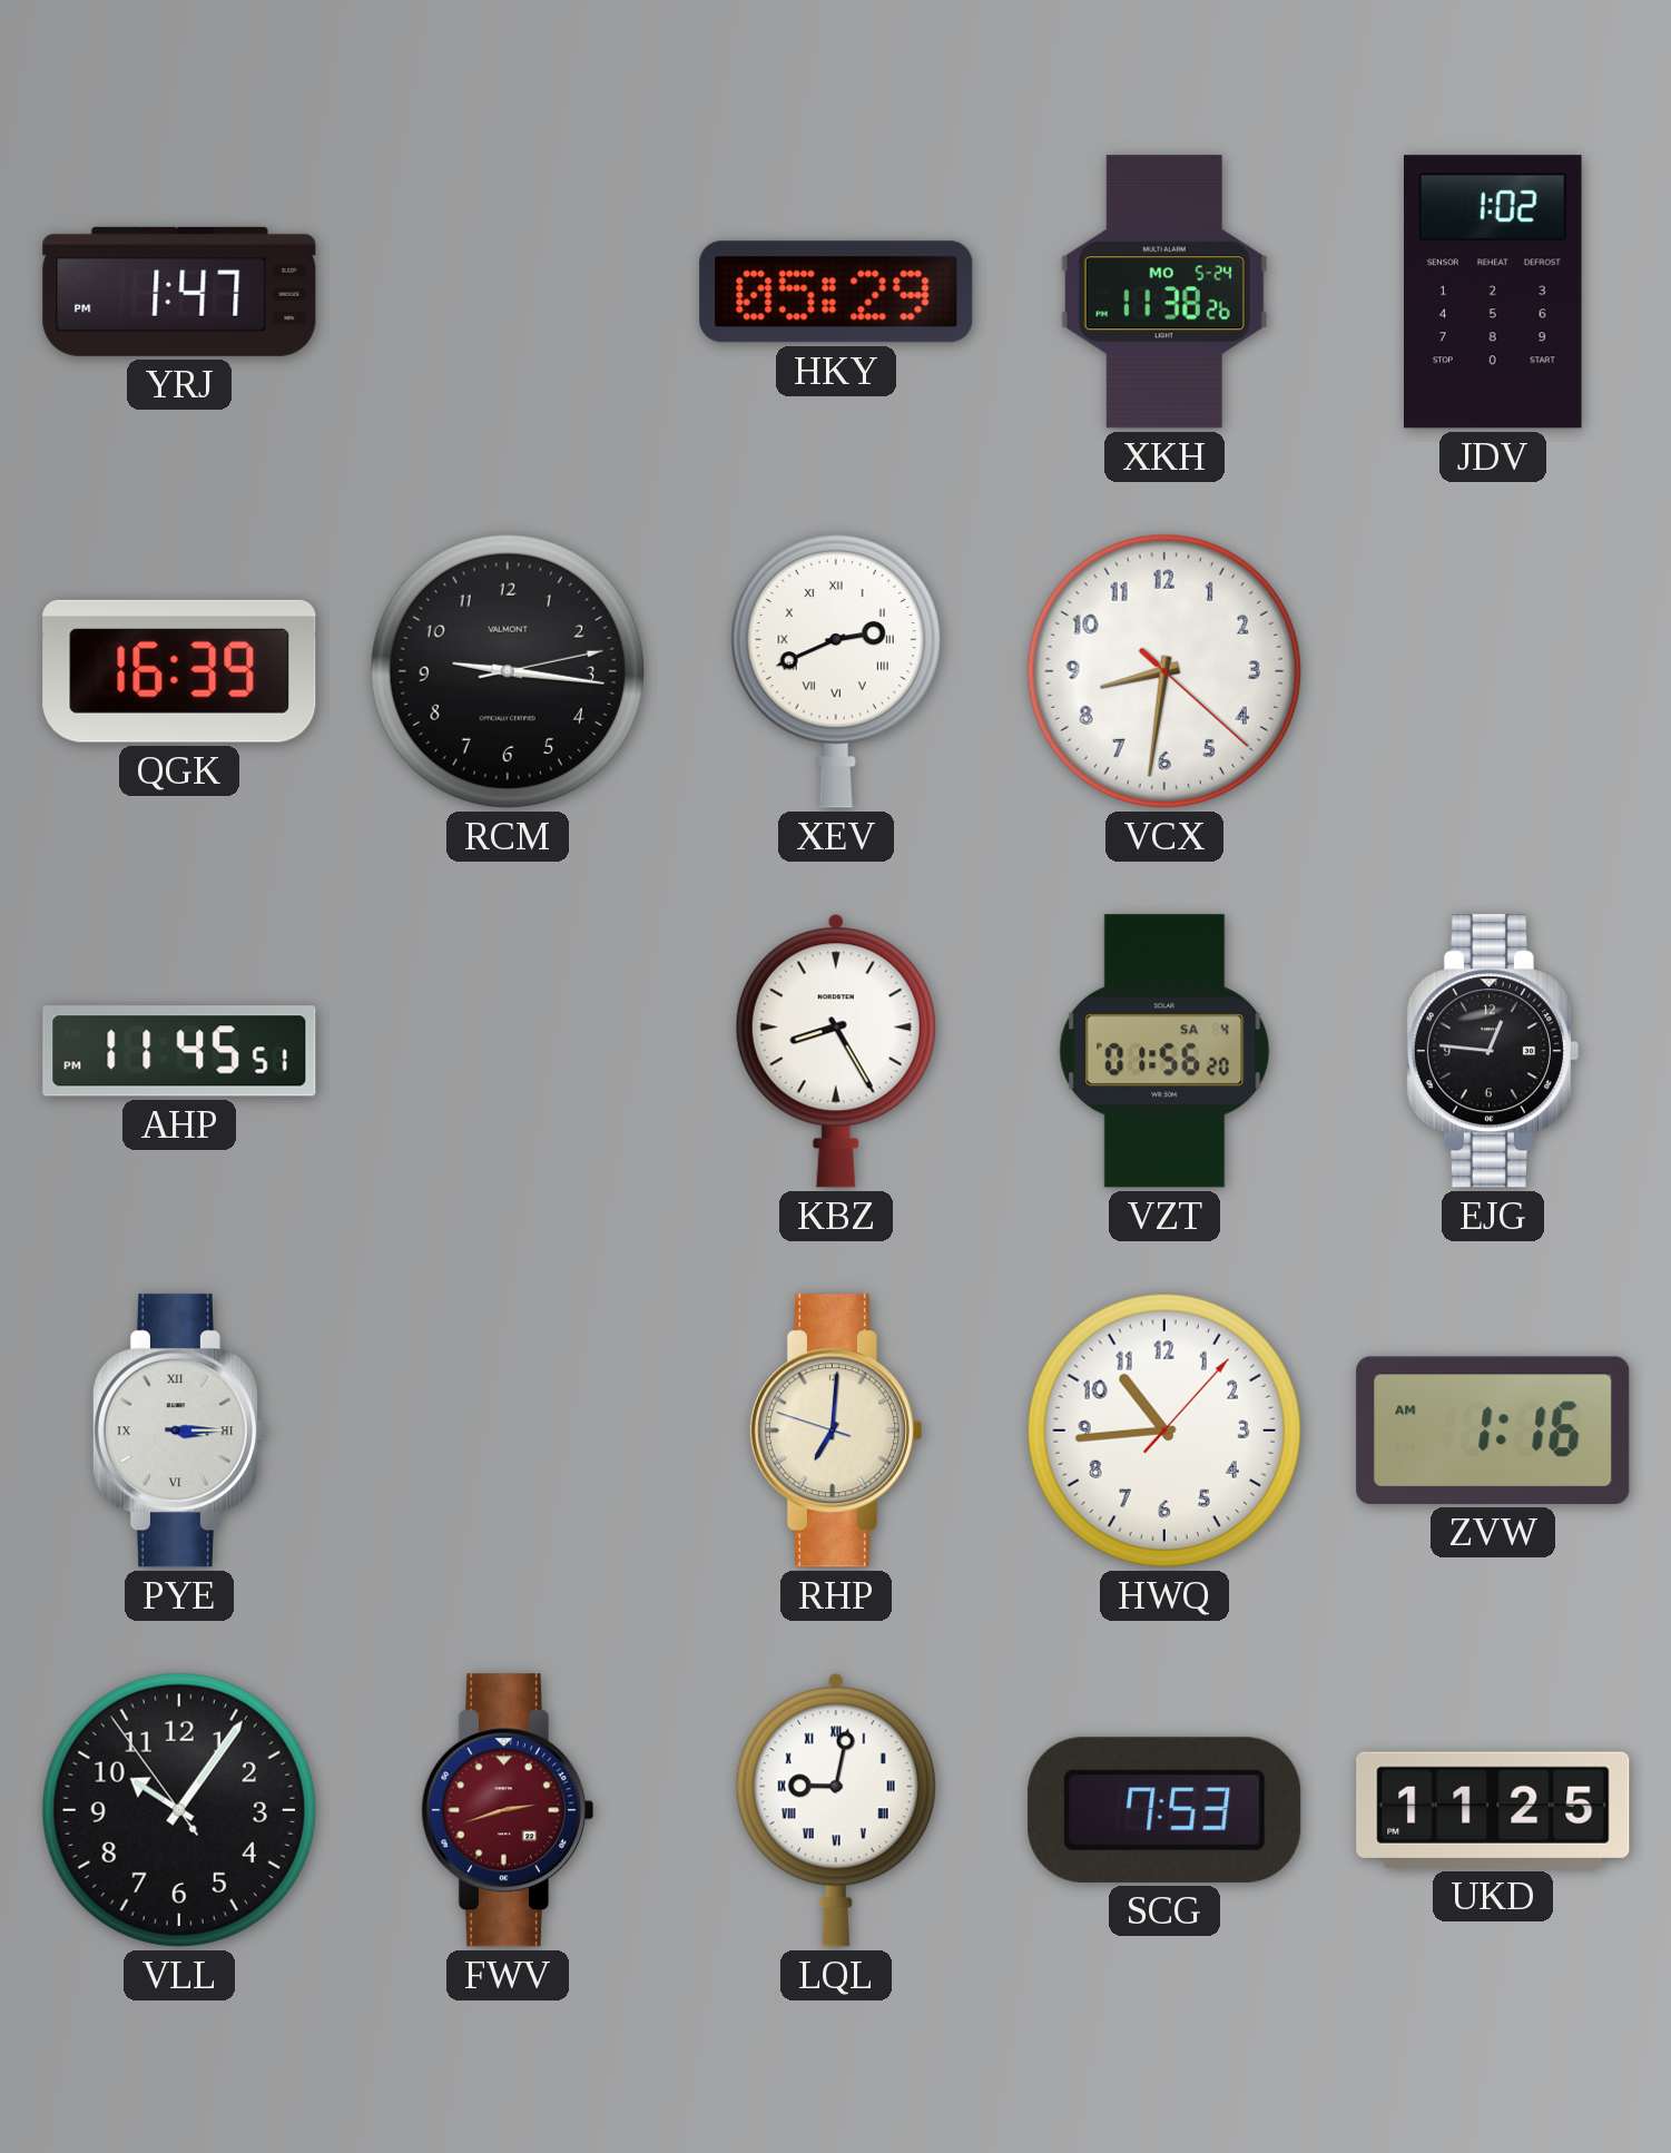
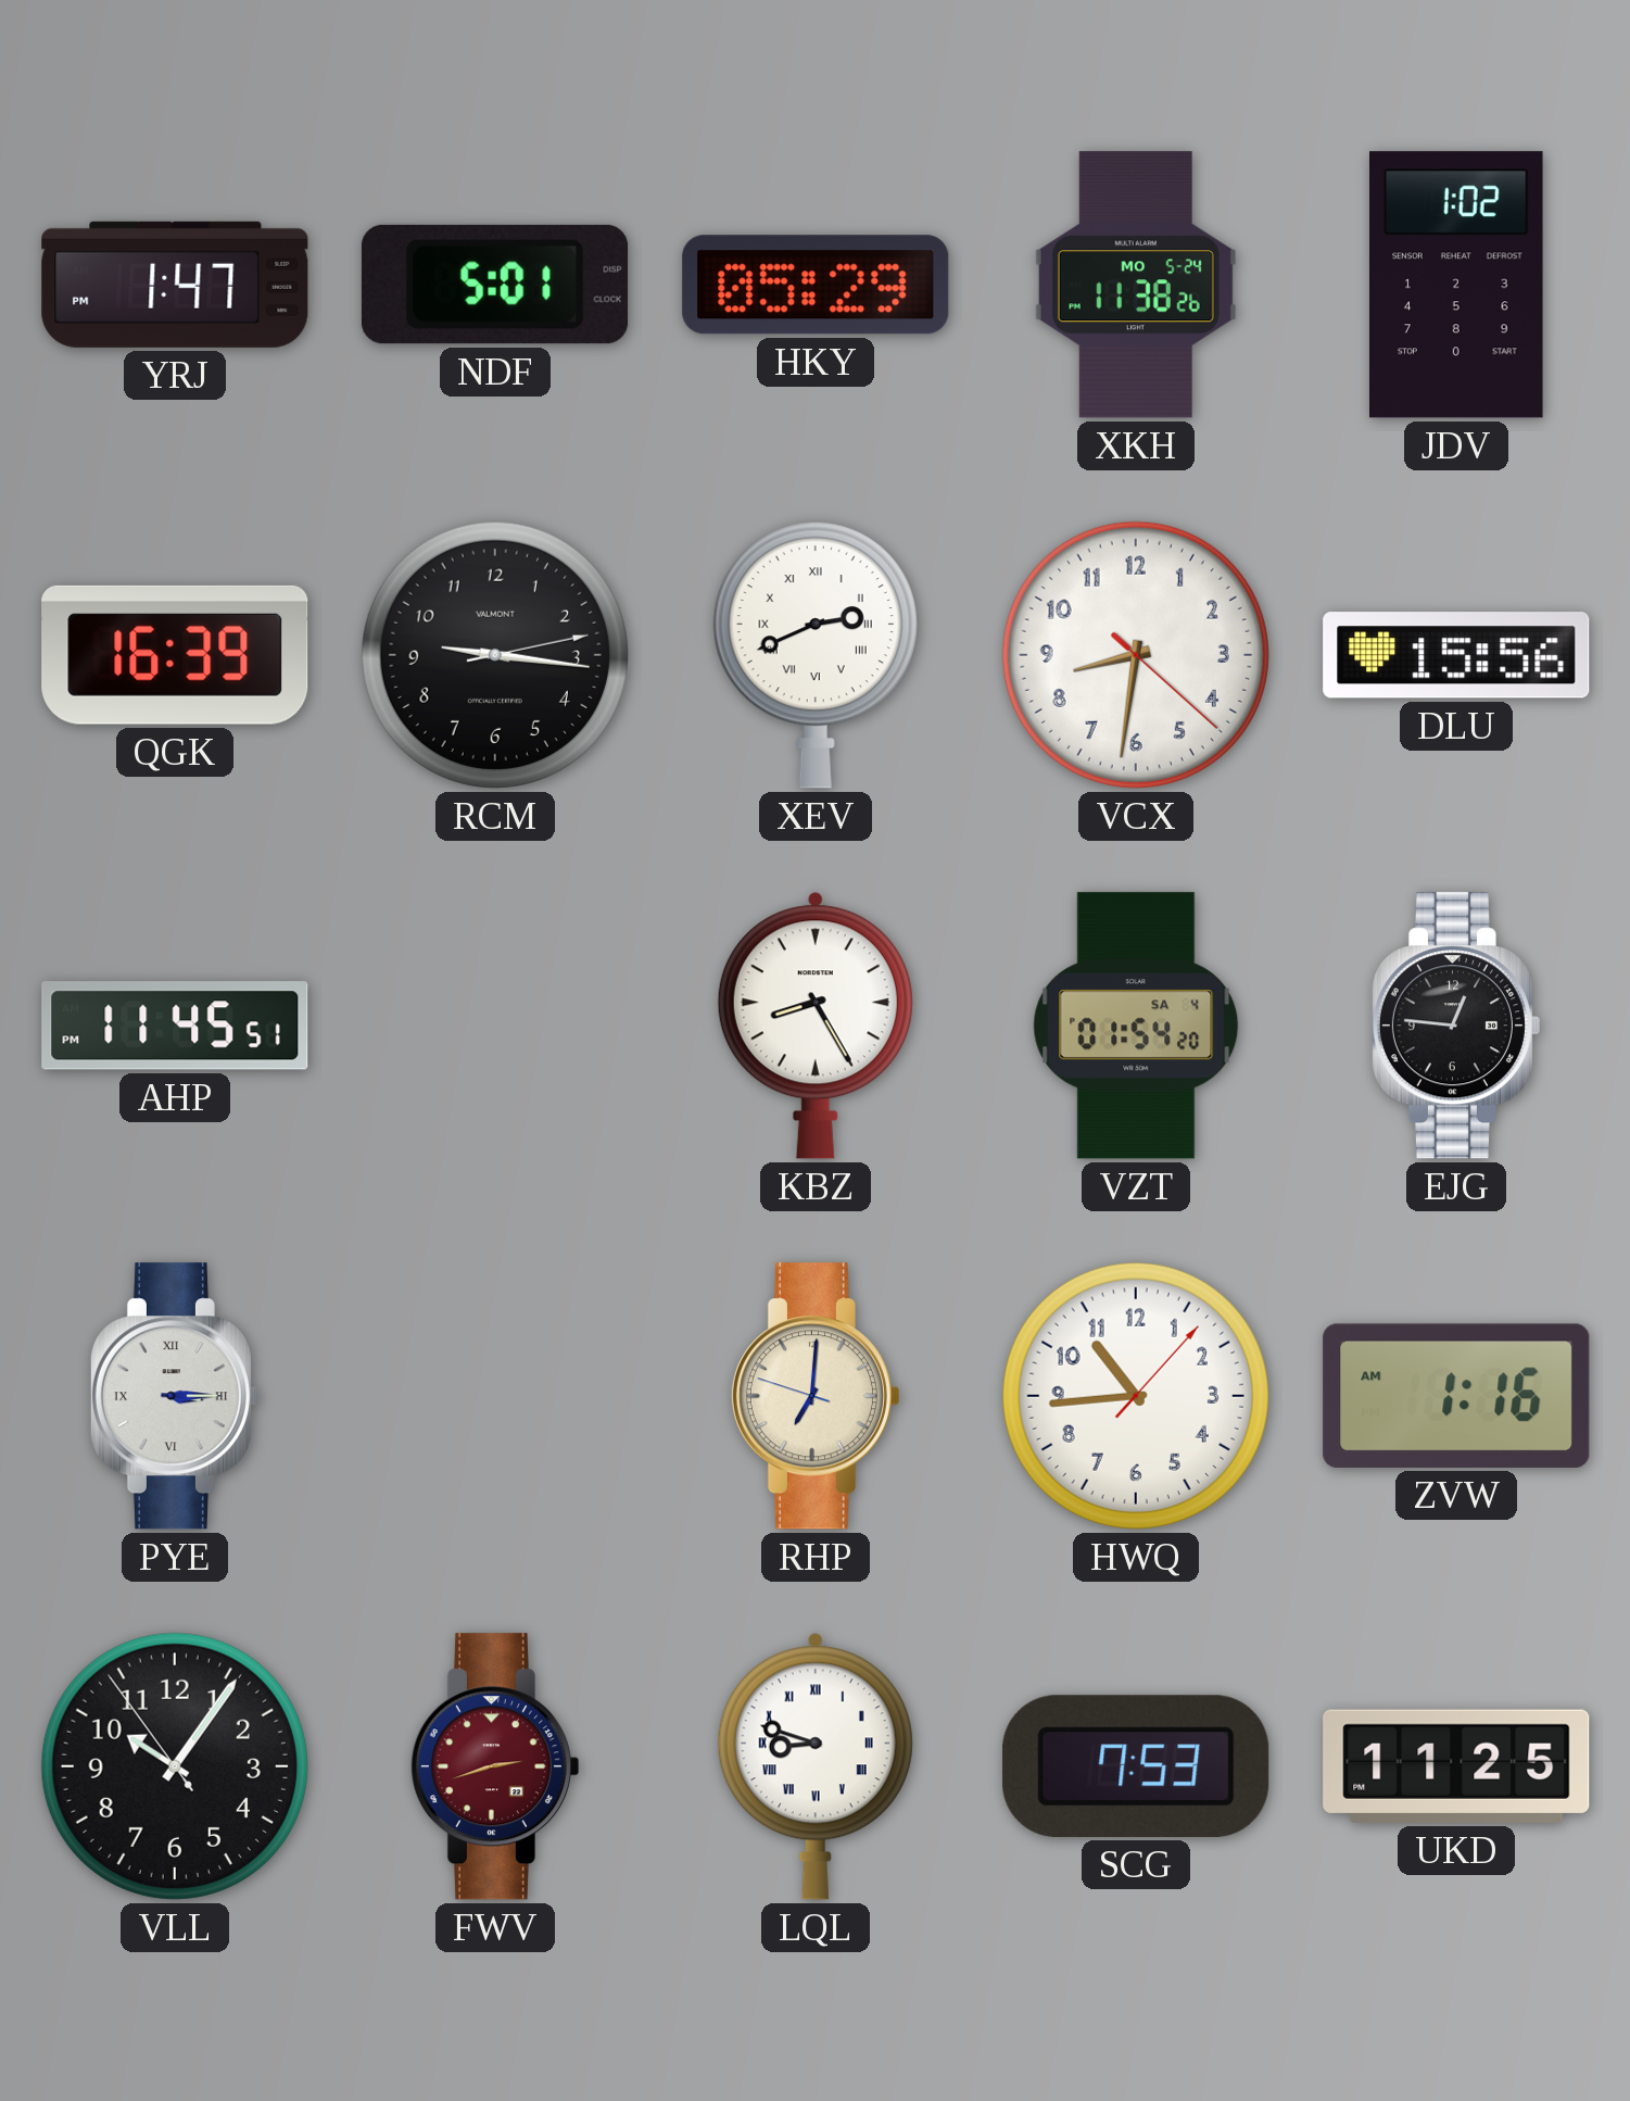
NDF: none -> 5:01 (495, 285)
DLU: none -> 15:56 (1456, 655)
VZT: 01:56 -> 01:54 (1136, 1026)
LQL: 9:02 -> 8:48 (816, 1766)
